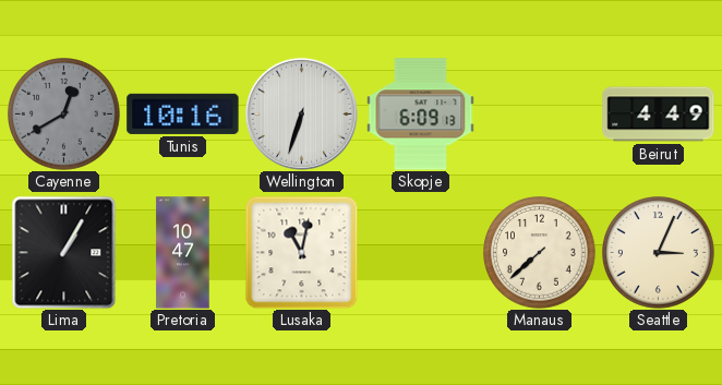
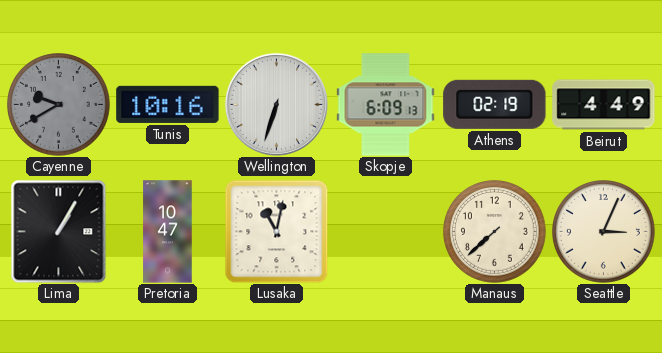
Cayenne: 12:40 -> 9:40 (59, 105)
Athens: none -> 02:19 (495, 104)
